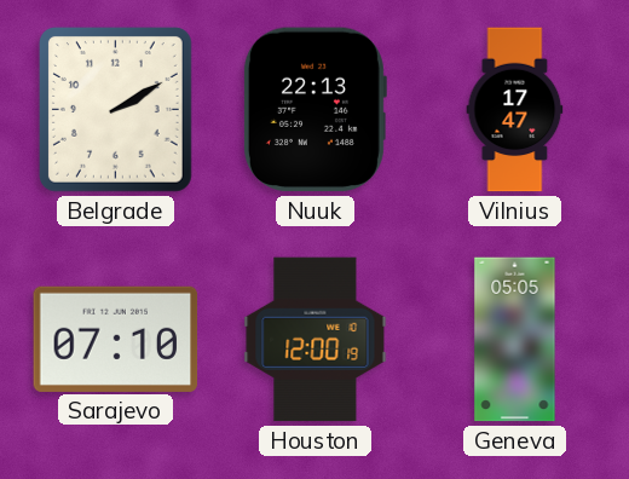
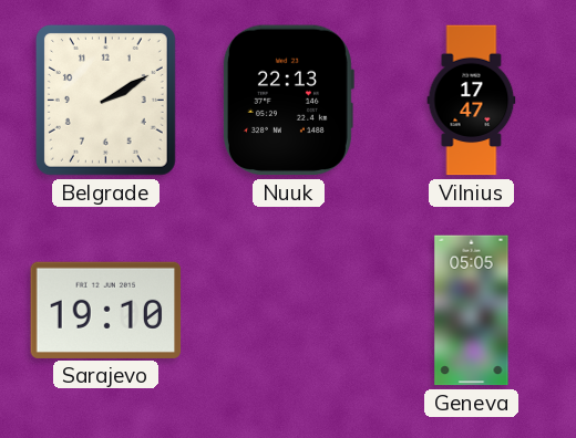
Sarajevo: 07:10 -> 19:10 (106, 310)
Houston: 12:00 -> none (316, 340)
